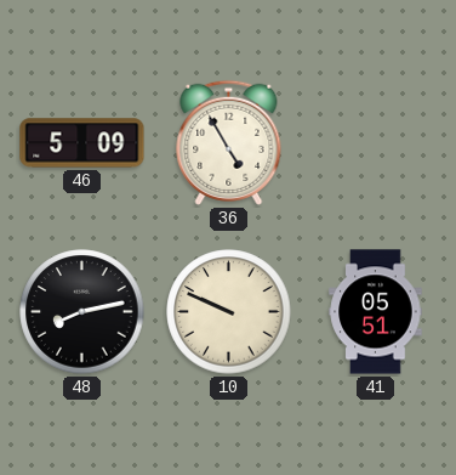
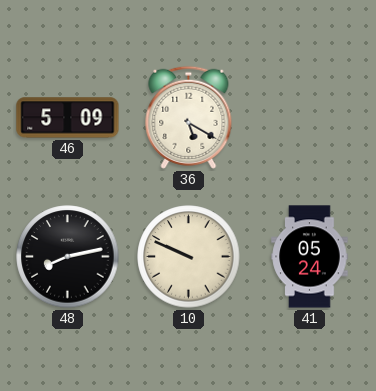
36: 4:55 -> 5:20 (189, 117)
41: 05:51 -> 05:24 (310, 257)
